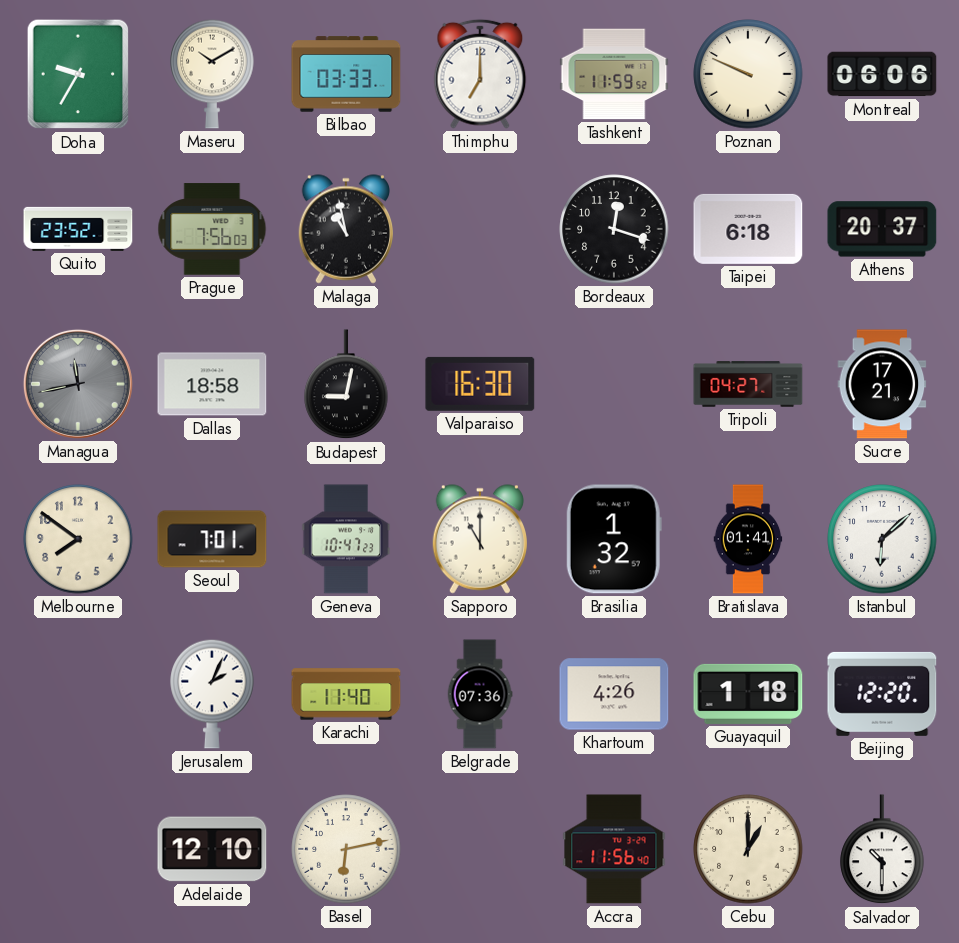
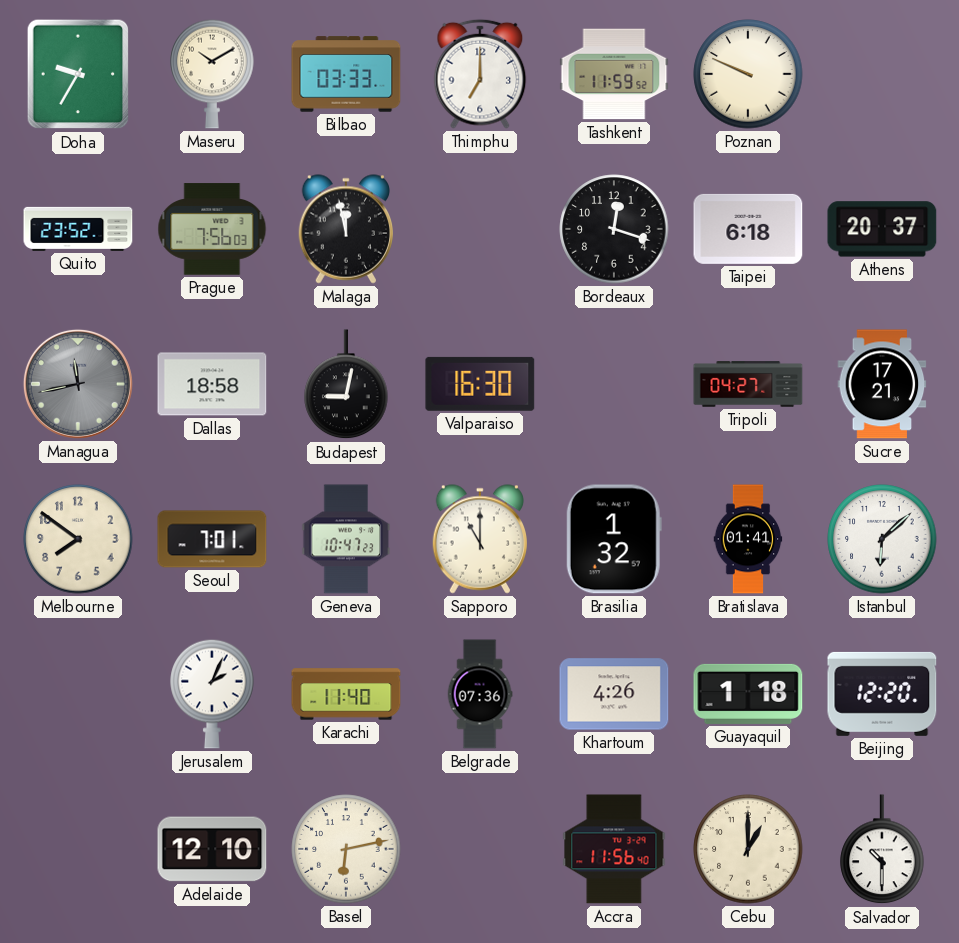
Montreal: 06:06 -> none (882, 74)
Malaga: 10:58 -> 11:58 (345, 229)
